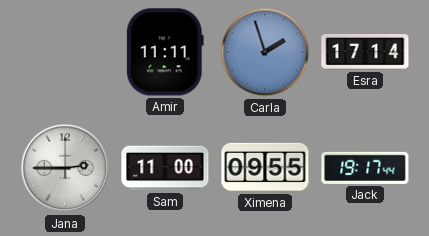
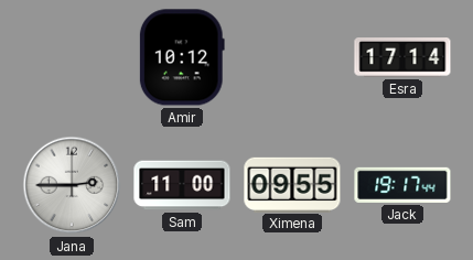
Amir: 11:11 -> 10:12 (182, 57)
Carla: 1:57 -> none (265, 52)
